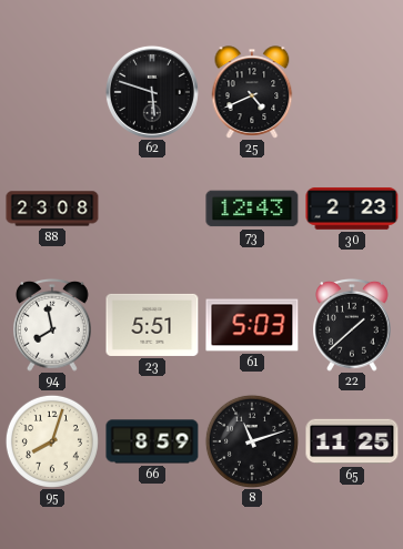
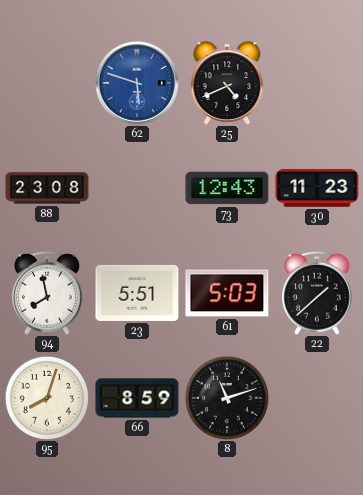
62 dial: black -> blue (137, 83)
30: 2:23 -> 11:23 (317, 188)
65: 11:25 -> none (352, 441)
